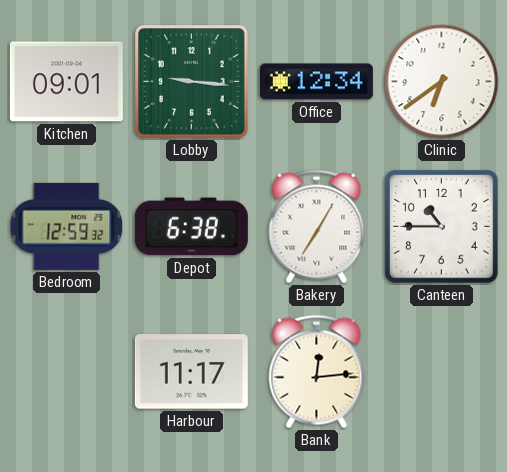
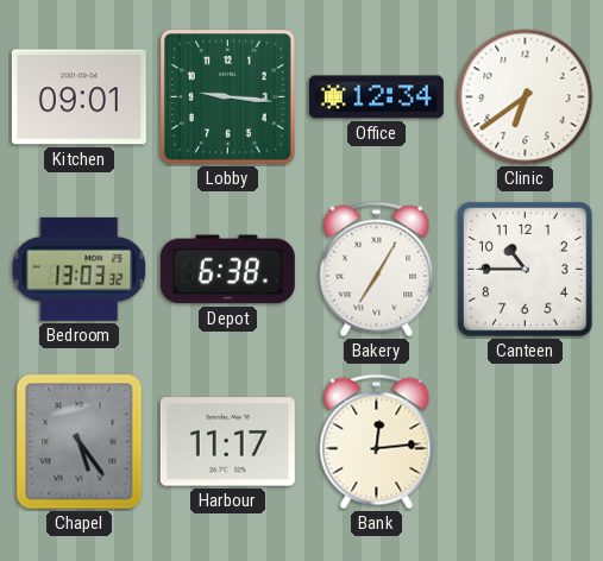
Bedroom: 12:59 -> 13:03 (80, 269)
Chapel: none -> 5:24 (80, 442)
